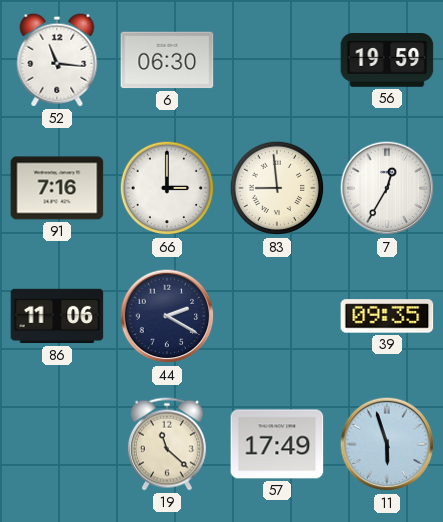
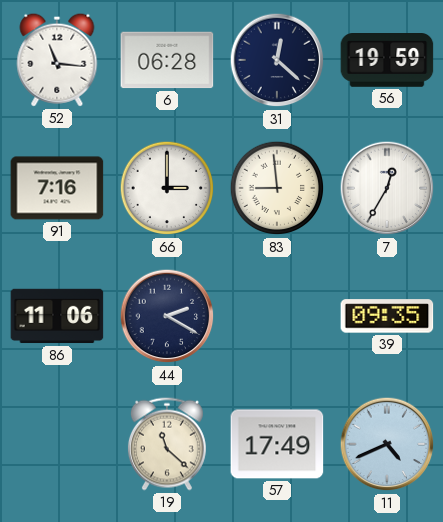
6: 06:30 -> 06:28 (167, 60)
31: none -> 12:22 (277, 60)
11: 5:57 -> 4:41 (387, 444)
